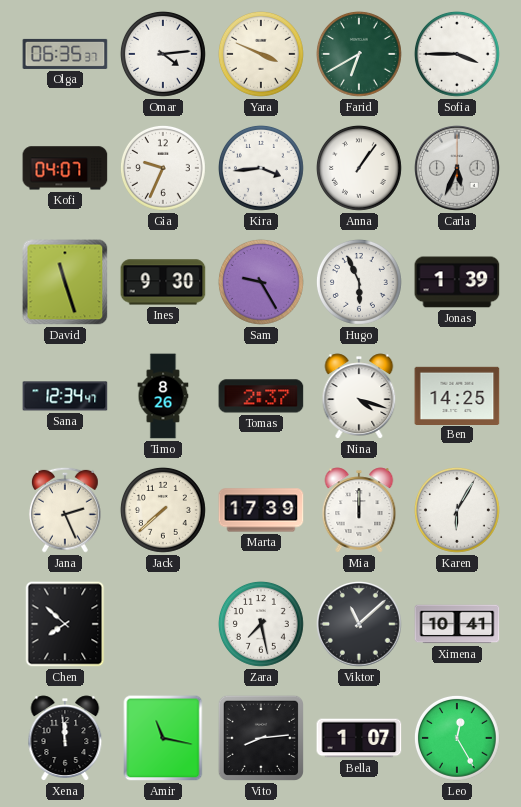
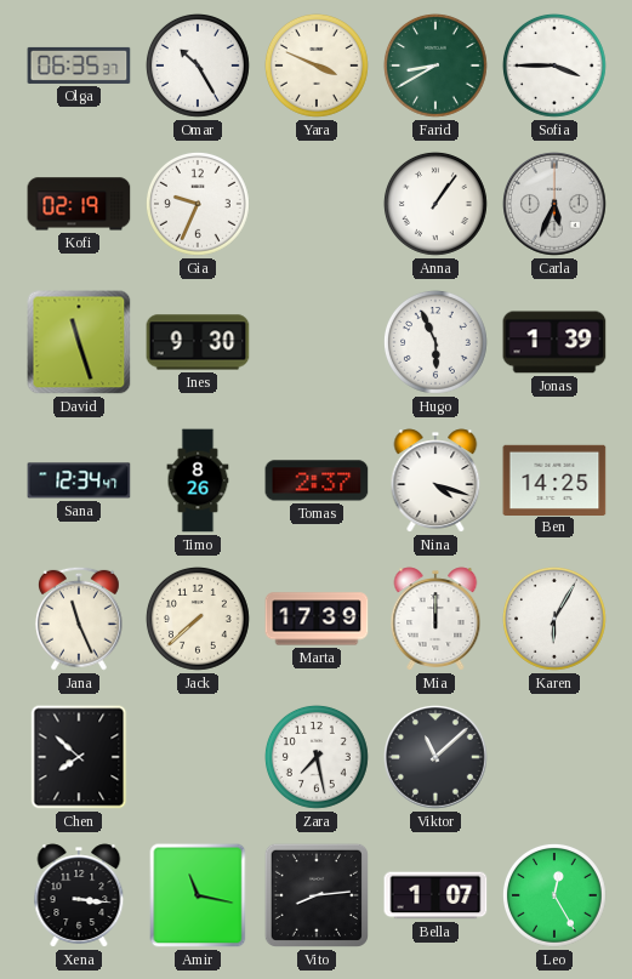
Omar: 4:14 -> 10:25 (198, 66)
Farid: 6:40 -> 8:40 (435, 66)
Kofi: 04:07 -> 02:19 (79, 204)
Kira: 3:44 -> none (261, 168)
Sam: 9:25 -> none (261, 282)
Jana: 2:26 -> 11:26 (79, 619)
Ximena: 10:41 -> none (457, 624)
Xena: 11:59 -> 3:16 (79, 895)
